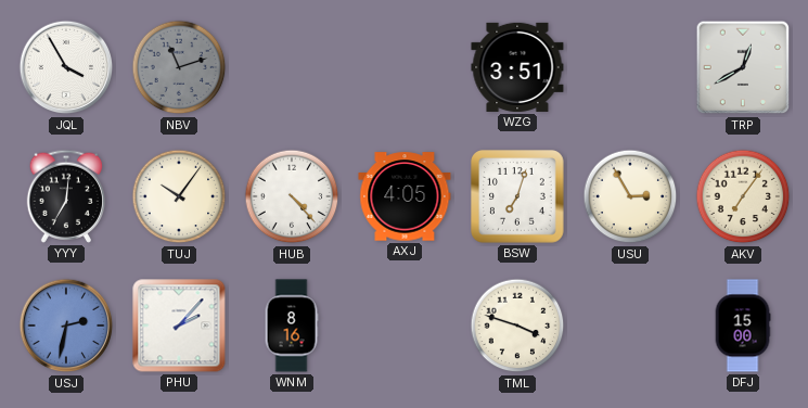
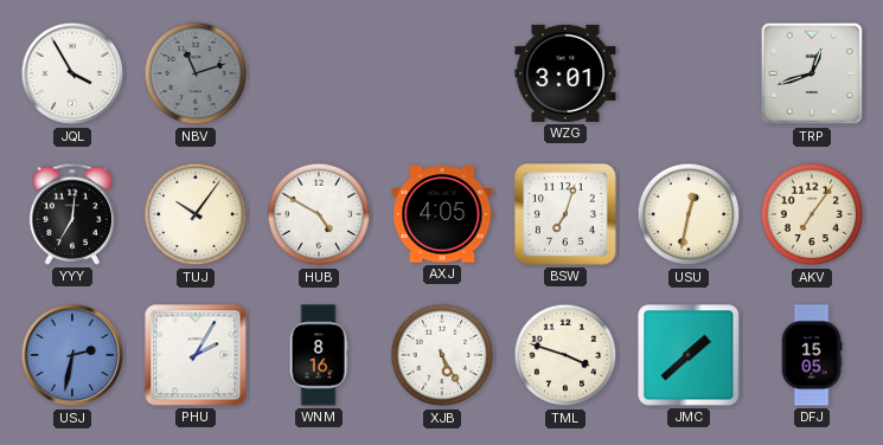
WZG: 3:51 -> 3:01 (565, 73)
TRP: 12:40 -> 12:42 (812, 73)
HUB: 4:23 -> 4:50 (319, 214)
USU: 2:55 -> 12:32 (689, 214)
PHU: 2:07 -> 2:05 (196, 355)
XJB: none -> 5:25 (442, 355)
JMC: none -> 1:38 (689, 355)
DFJ: 15:00 -> 15:05 (812, 355)
